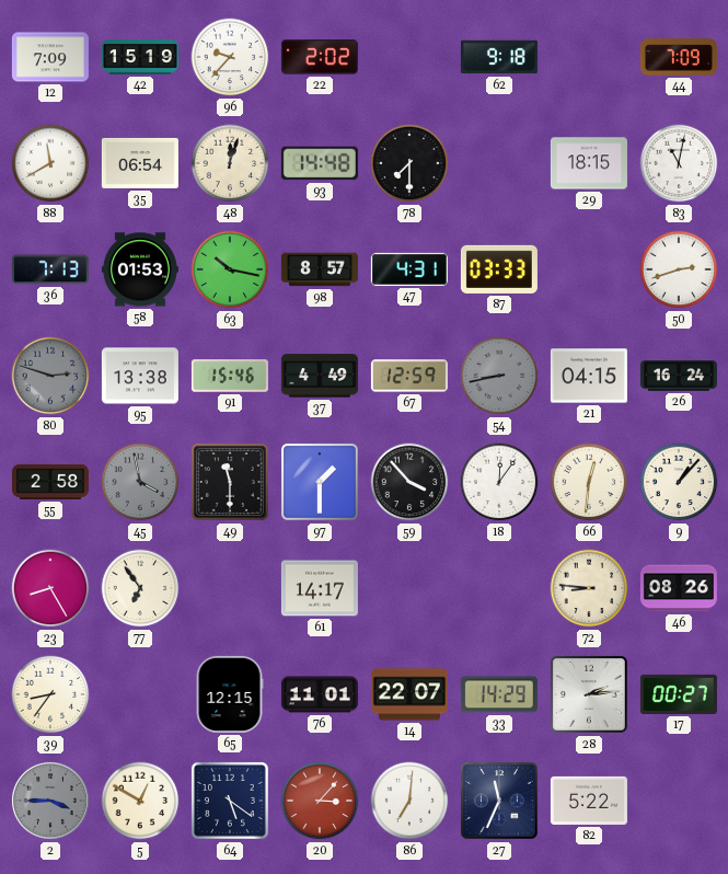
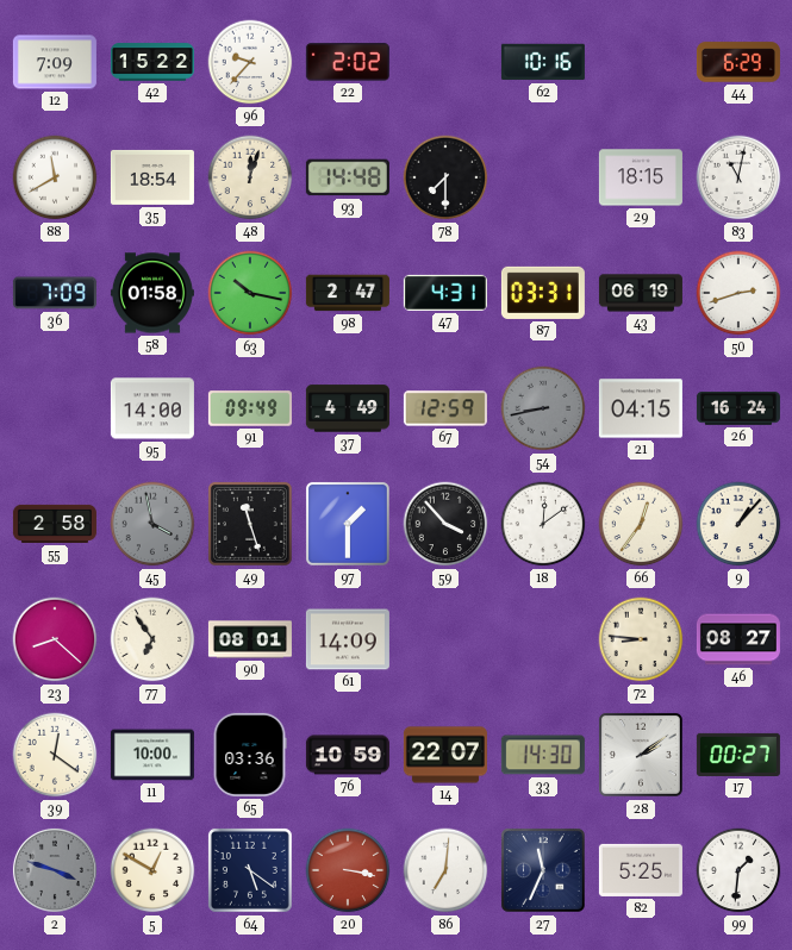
42: 15:19 -> 15:22 (152, 62)
62: 9:18 -> 10:16 (543, 62)
44: 7:09 -> 6:29 (738, 62)
35: 06:54 -> 18:54 (152, 177)
36: 7:13 -> 7:09 (55, 293)
58: 01:53 -> 01:58 (152, 293)
98: 8:57 -> 2:47 (348, 293)
87: 03:33 -> 03:31 (543, 293)
43: none -> 06:19 (641, 293)
80: 2:48 -> none (50, 376)
95: 13:38 -> 14:00 (152, 408)
91: 15:46 -> 09:49 (250, 408)
49: 11:30 -> 11:27 (250, 524)
18: 12:06 -> 12:09 (543, 524)
66: 12:31 -> 12:36 (641, 524)
23: 8:25 -> 8:22 (55, 639)
90: none -> 08:01 (250, 639)
61: 14:17 -> 14:09 (348, 639)
46: 08:26 -> 08:27 (738, 639)
39: 8:36 -> 12:21 (55, 755)
11: none -> 10:00 (152, 755)
65: 12:15 -> 03:36 (250, 755)
76: 11:01 -> 10:59 (348, 755)
33: 14:29 -> 14:30 (543, 755)
28: 2:14 -> 2:09 (641, 755)
2: 3:45 -> 3:48 (55, 870)
20: 3:07 -> 3:17 (348, 870)
82: 5:22 -> 5:25 (641, 870)
99: none -> 1:31 (738, 870)
